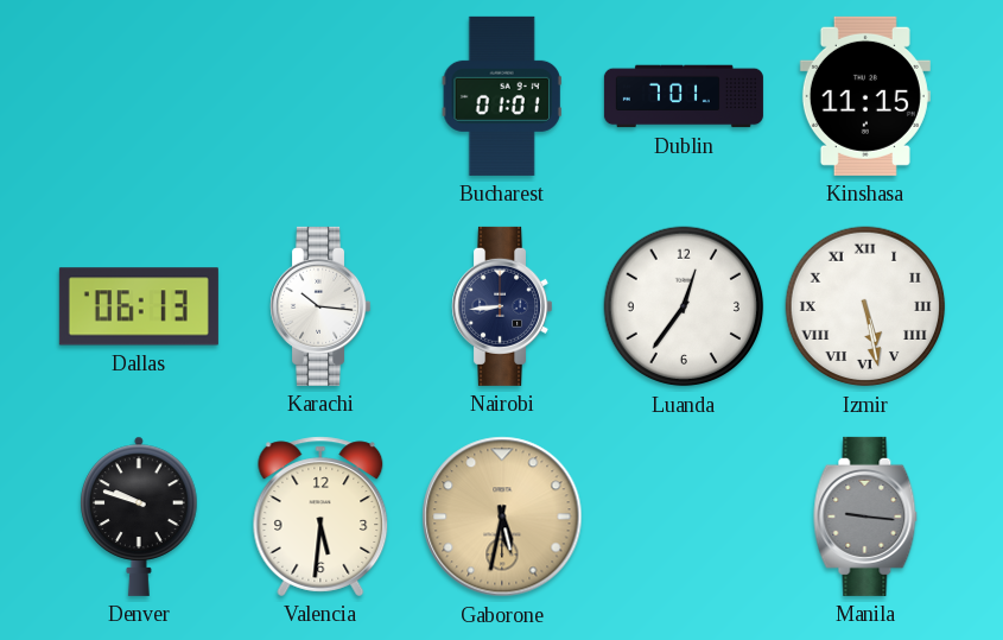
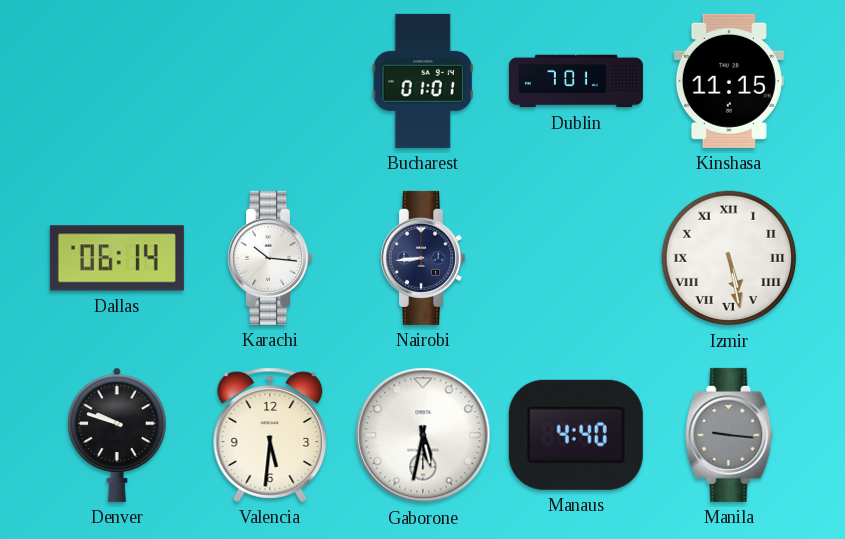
Dallas: 06:13 -> 06:14 (117, 258)
Luanda: 12:36 -> none (684, 306)
Gaborone dial: champagne -> white (423, 435)
Manaus: none -> 4:40 (576, 435)
